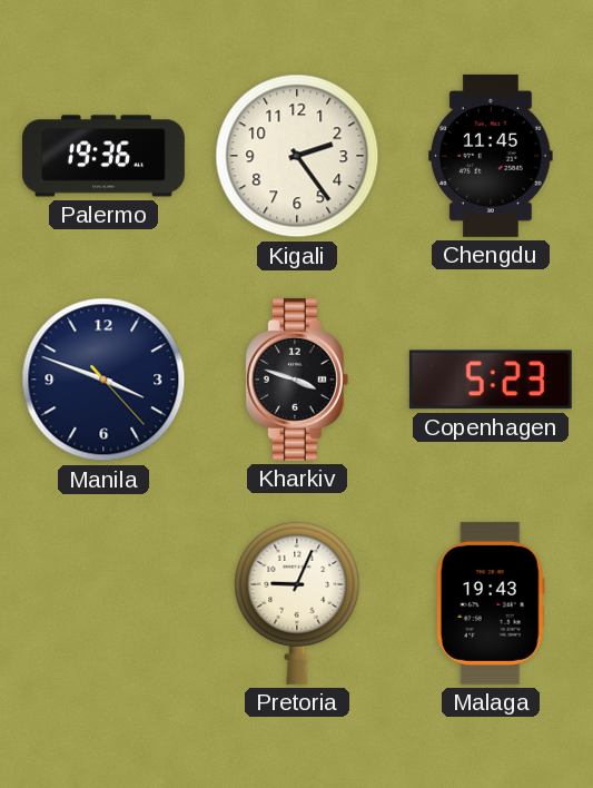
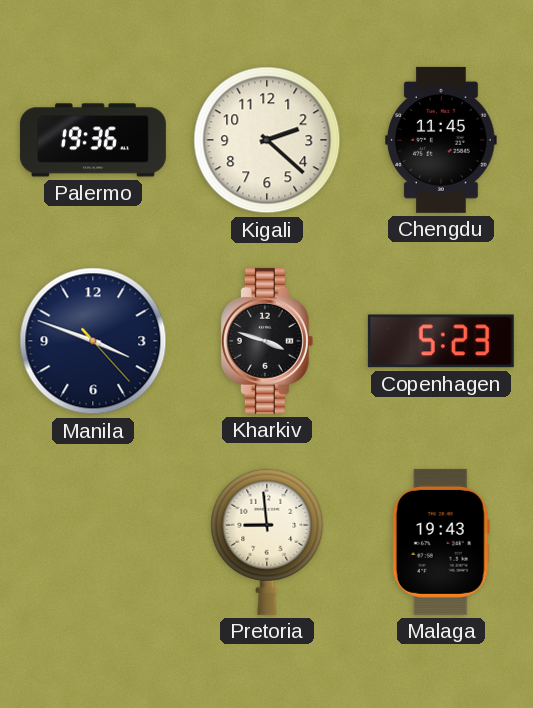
Kigali: 2:24 -> 2:22 (267, 140)
Pretoria: 9:04 -> 8:59 (267, 542)
